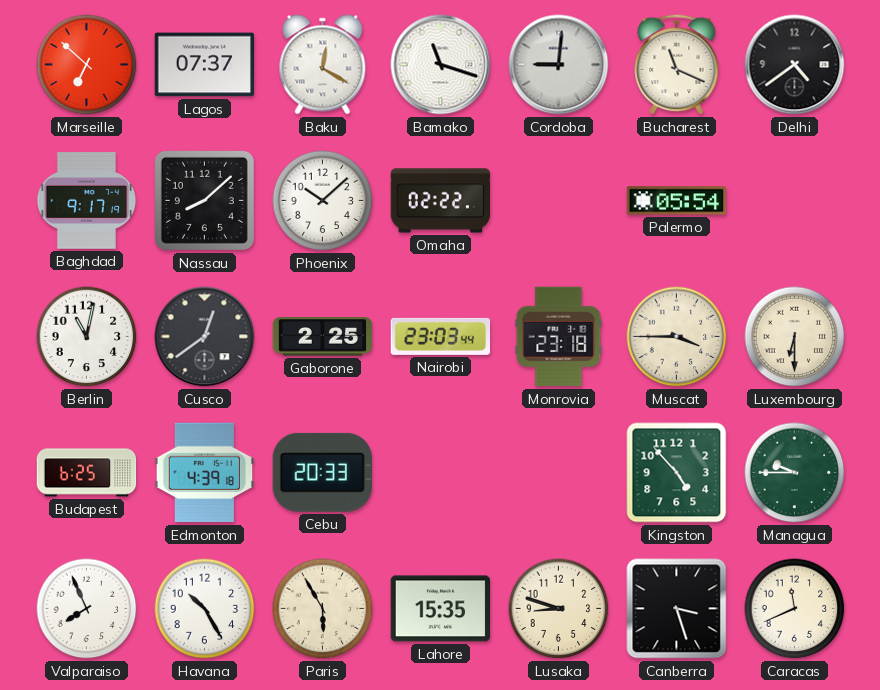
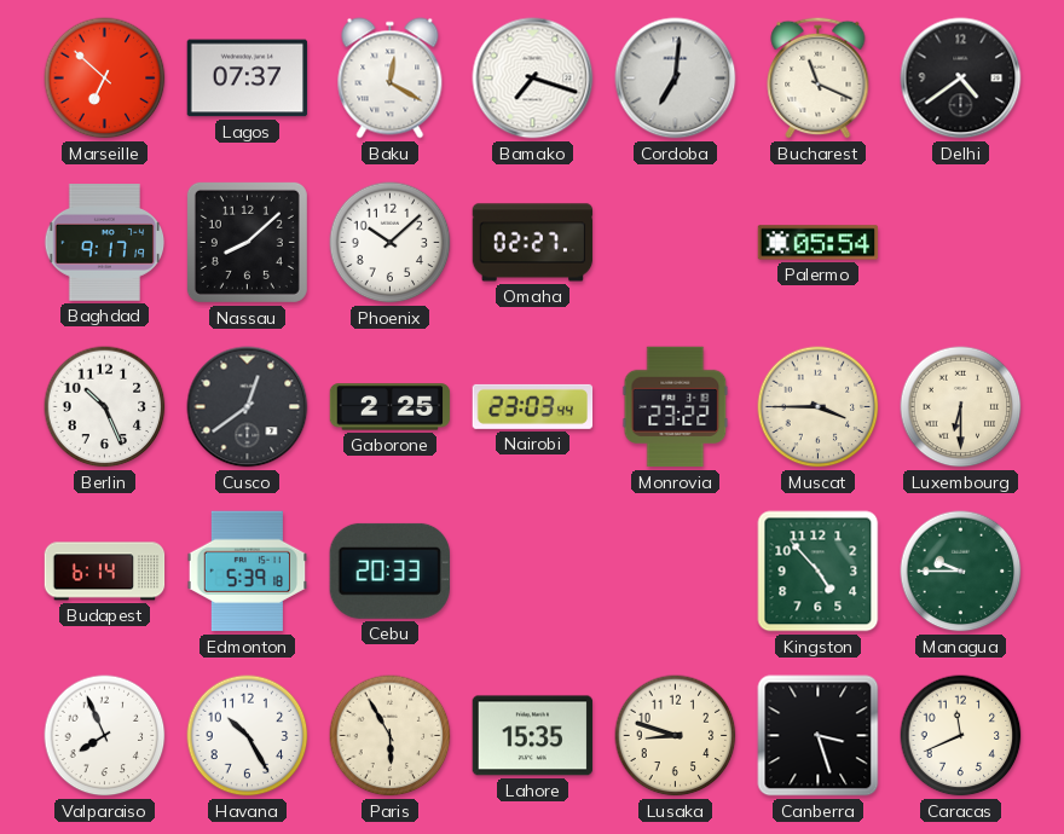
Bamako: 11:18 -> 7:18 (533, 79)
Cordoba: 9:01 -> 7:01 (676, 79)
Omaha: 02:22 -> 02:27 (533, 243)
Berlin: 11:02 -> 10:26 (105, 407)
Monrovia: 23:18 -> 23:22 (676, 407)
Budapest: 6:25 -> 6:14 (105, 572)
Edmonton: 4:39 -> 5:39 (248, 572)
